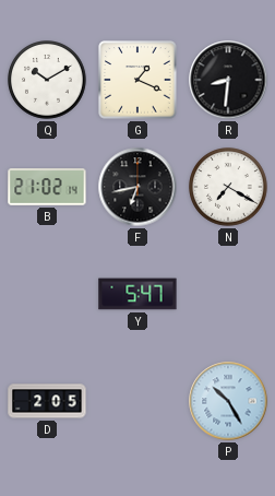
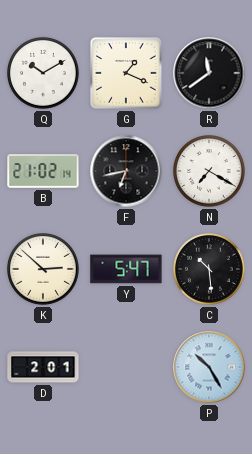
R: 8:31 -> 11:39 (209, 73)
K: none -> 2:52 (44, 270)
C: none -> 10:29 (210, 270)
D: 2:05 -> 2:01 (43, 367)
